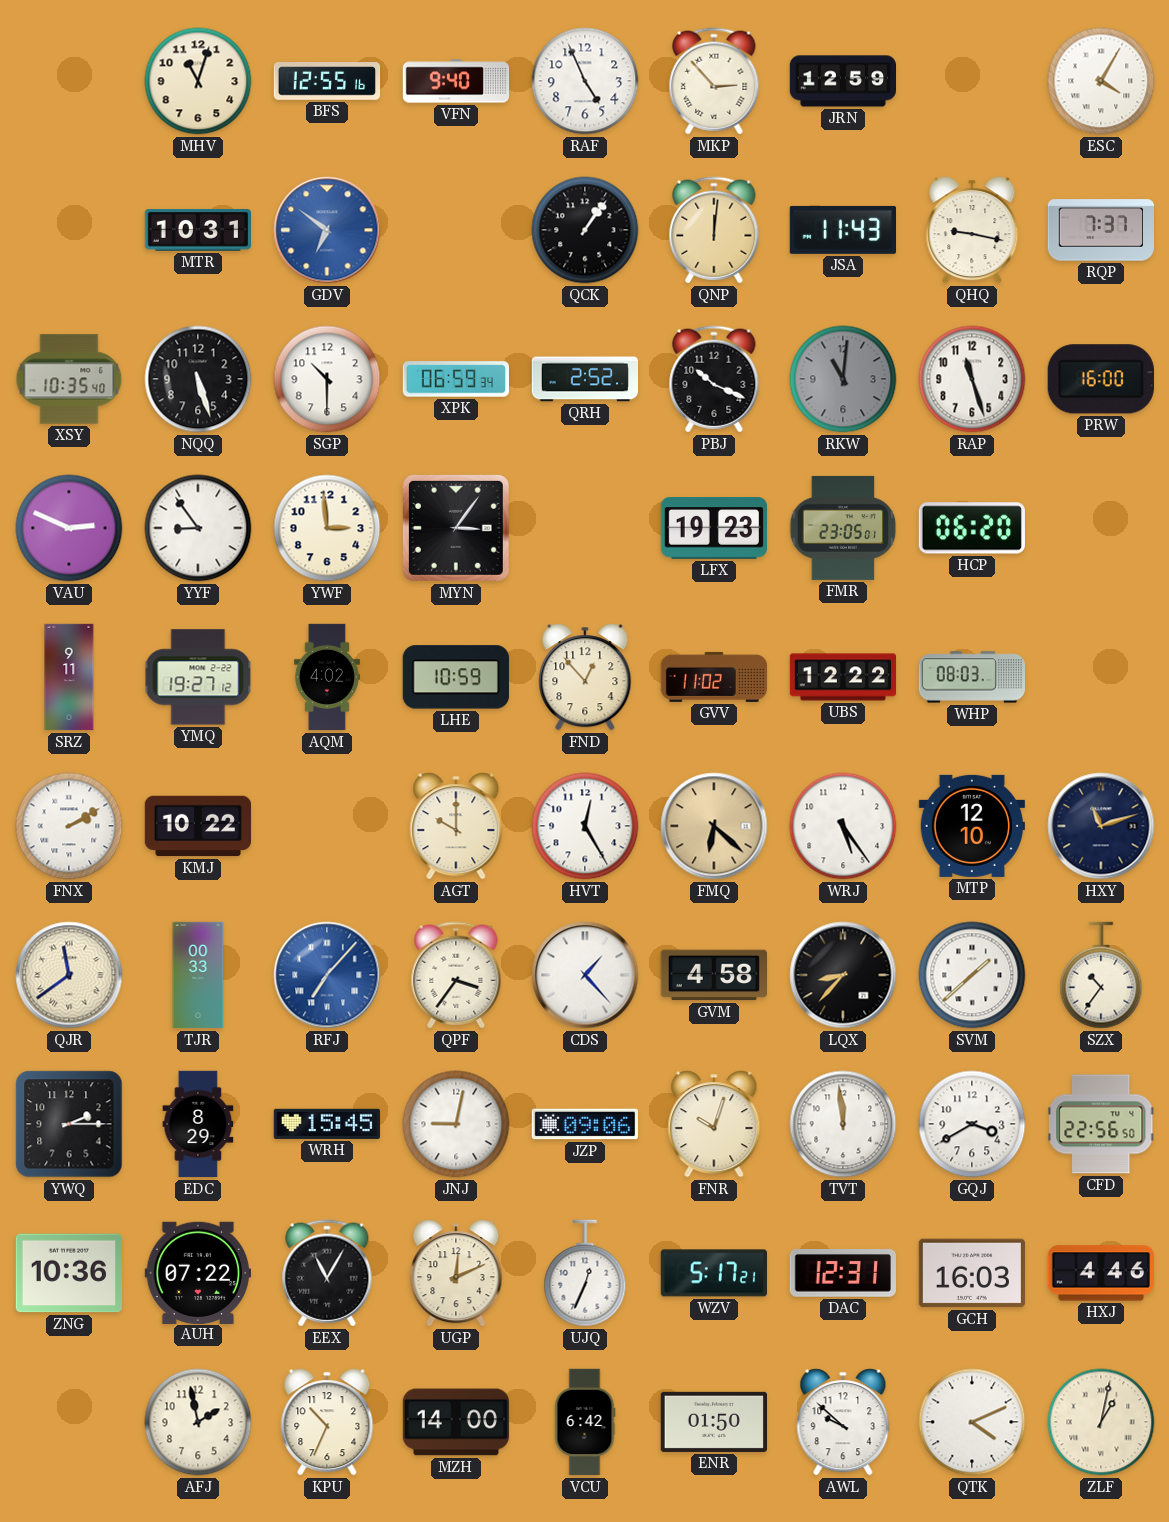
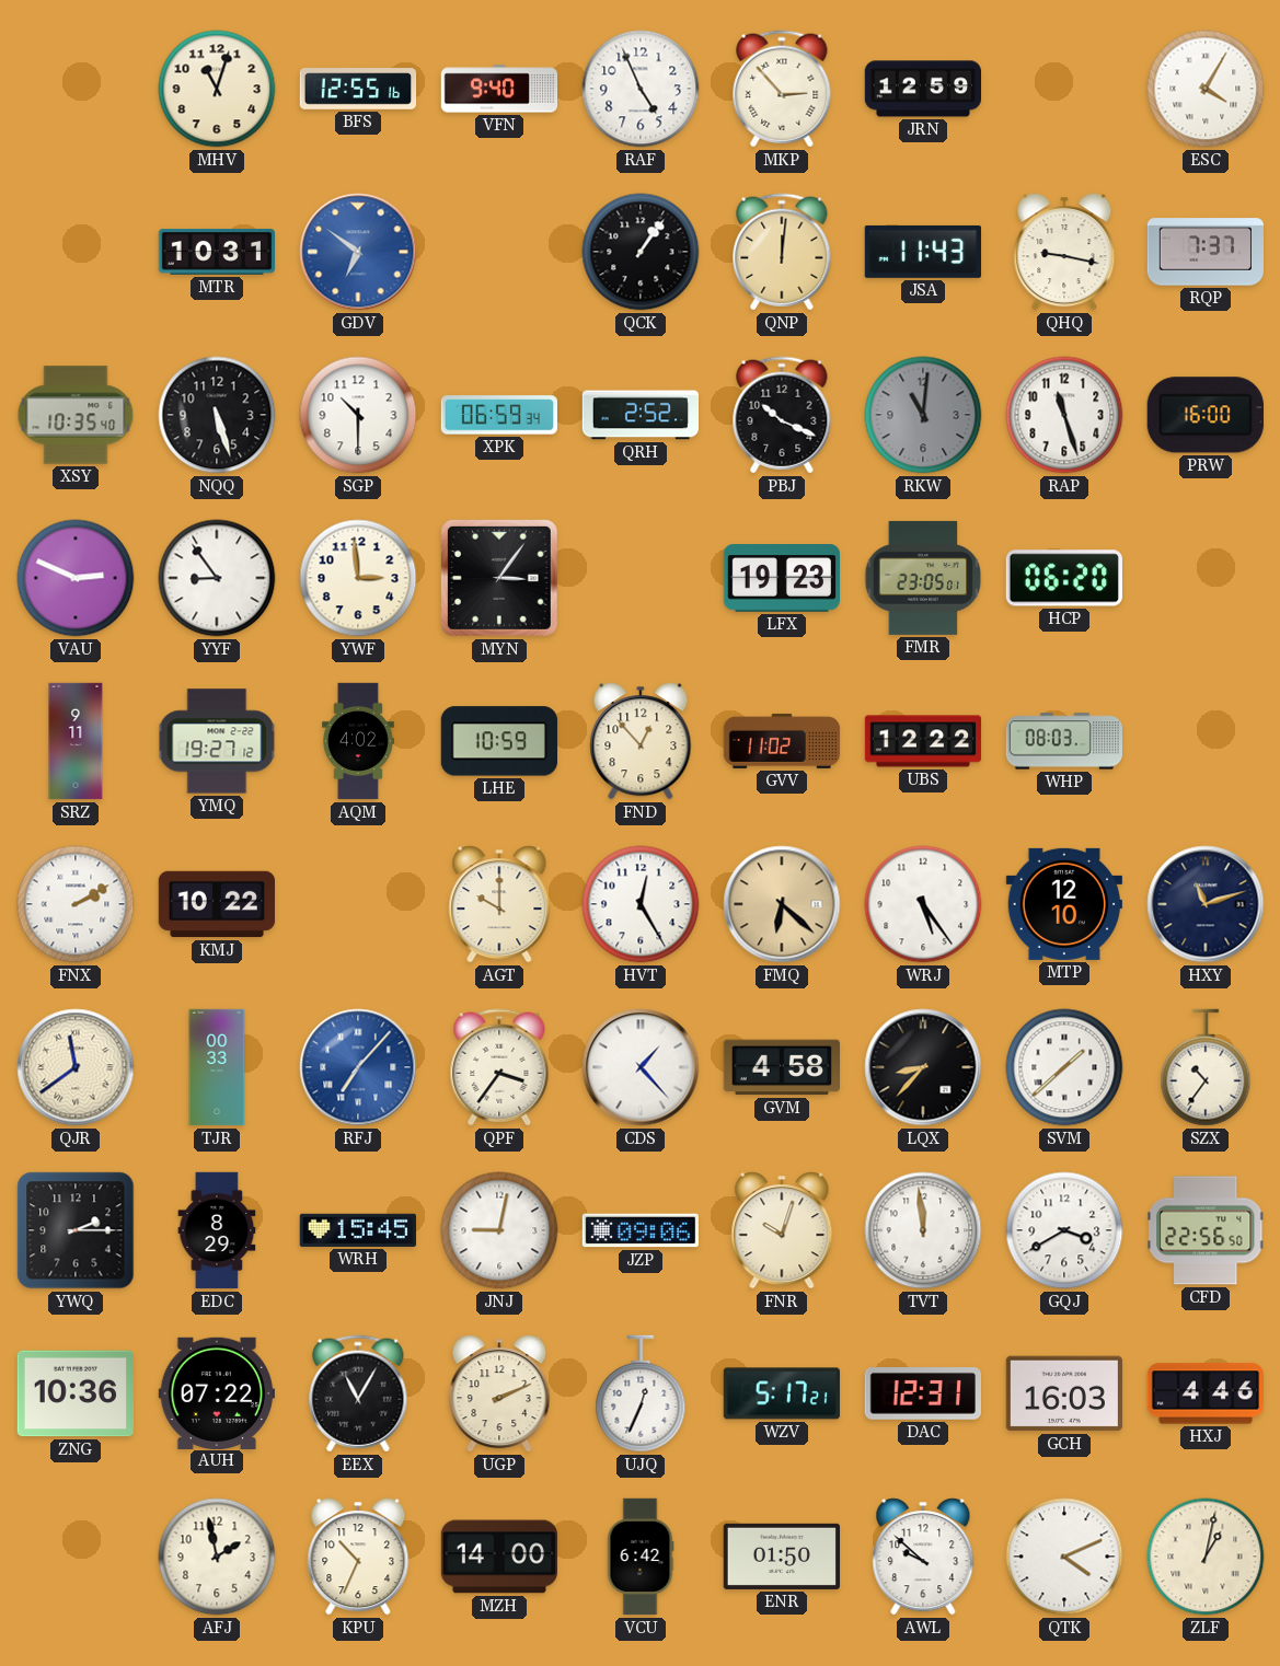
UGP: 12:11 -> 2:11 (499, 1393)
